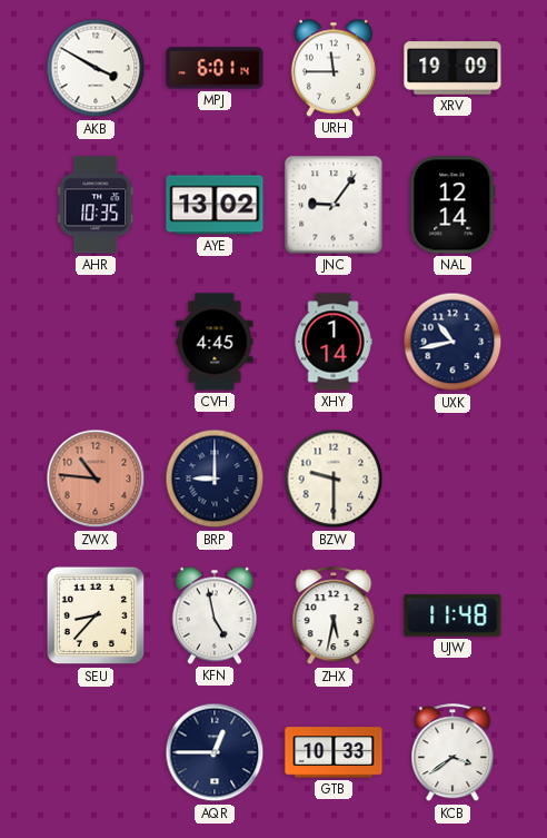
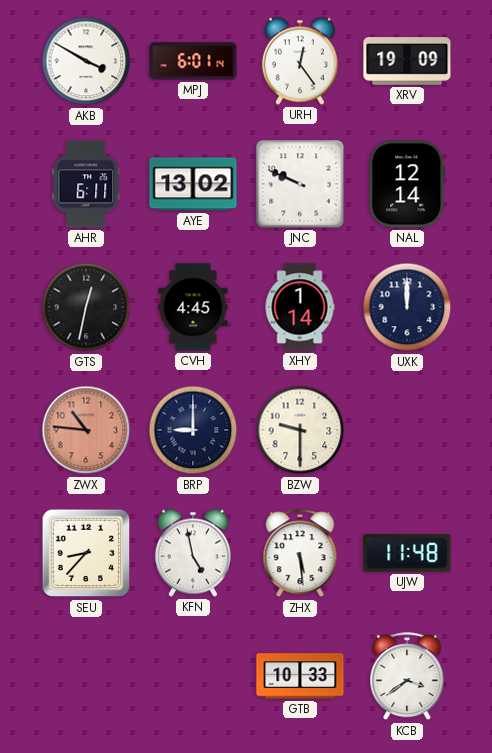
URH: 11:45 -> 12:24 (300, 61)
AHR: 10:35 -> 6:11 (86, 184)
JNC: 9:06 -> 9:49 (300, 184)
GTS: none -> 12:32 (86, 307)
UXK: 10:43 -> 12:00 (407, 307)
ZHX: 5:32 -> 5:29 (300, 554)
AQR: 12:45 -> none (215, 752)
